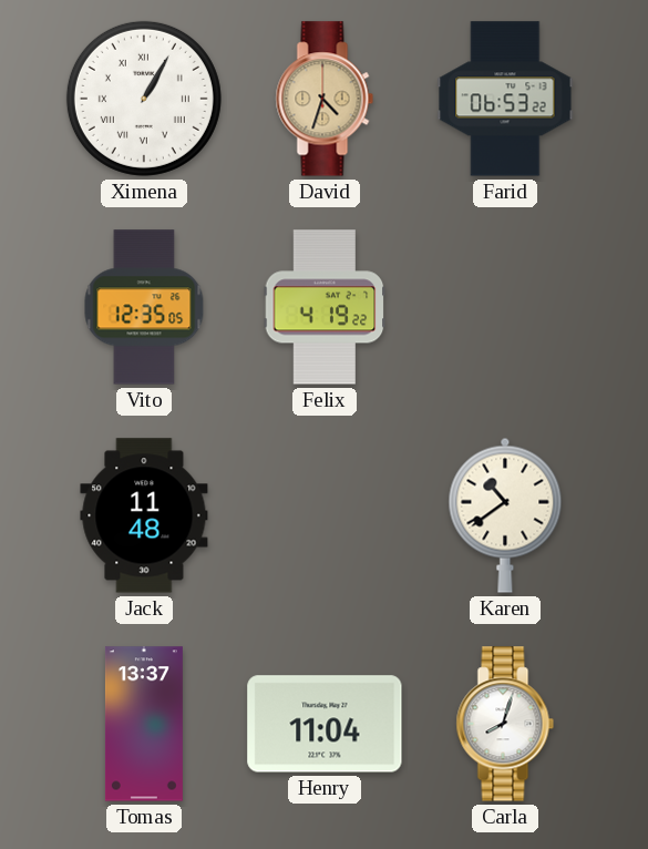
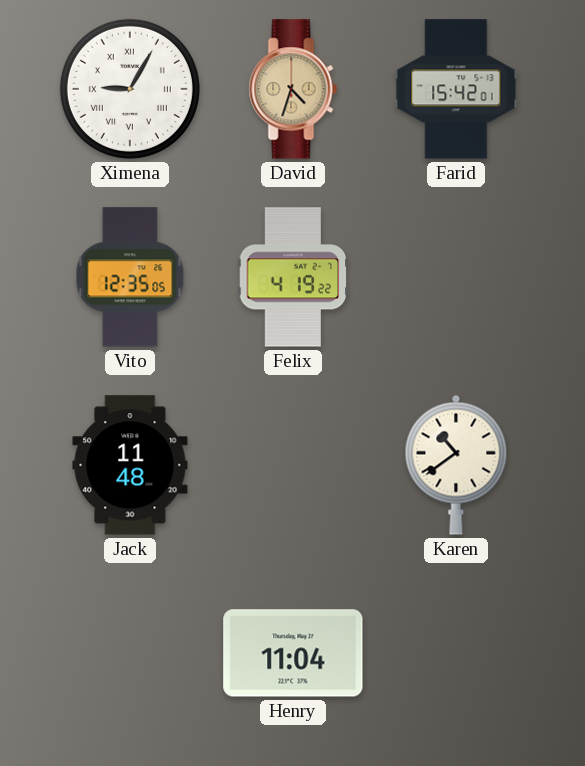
Ximena: 1:05 -> 9:05 (130, 89)
Farid: 06:53 -> 15:42 (456, 89)
Tomas: 13:37 -> none (144, 724)
Carla: 8:03 -> none (505, 724)
